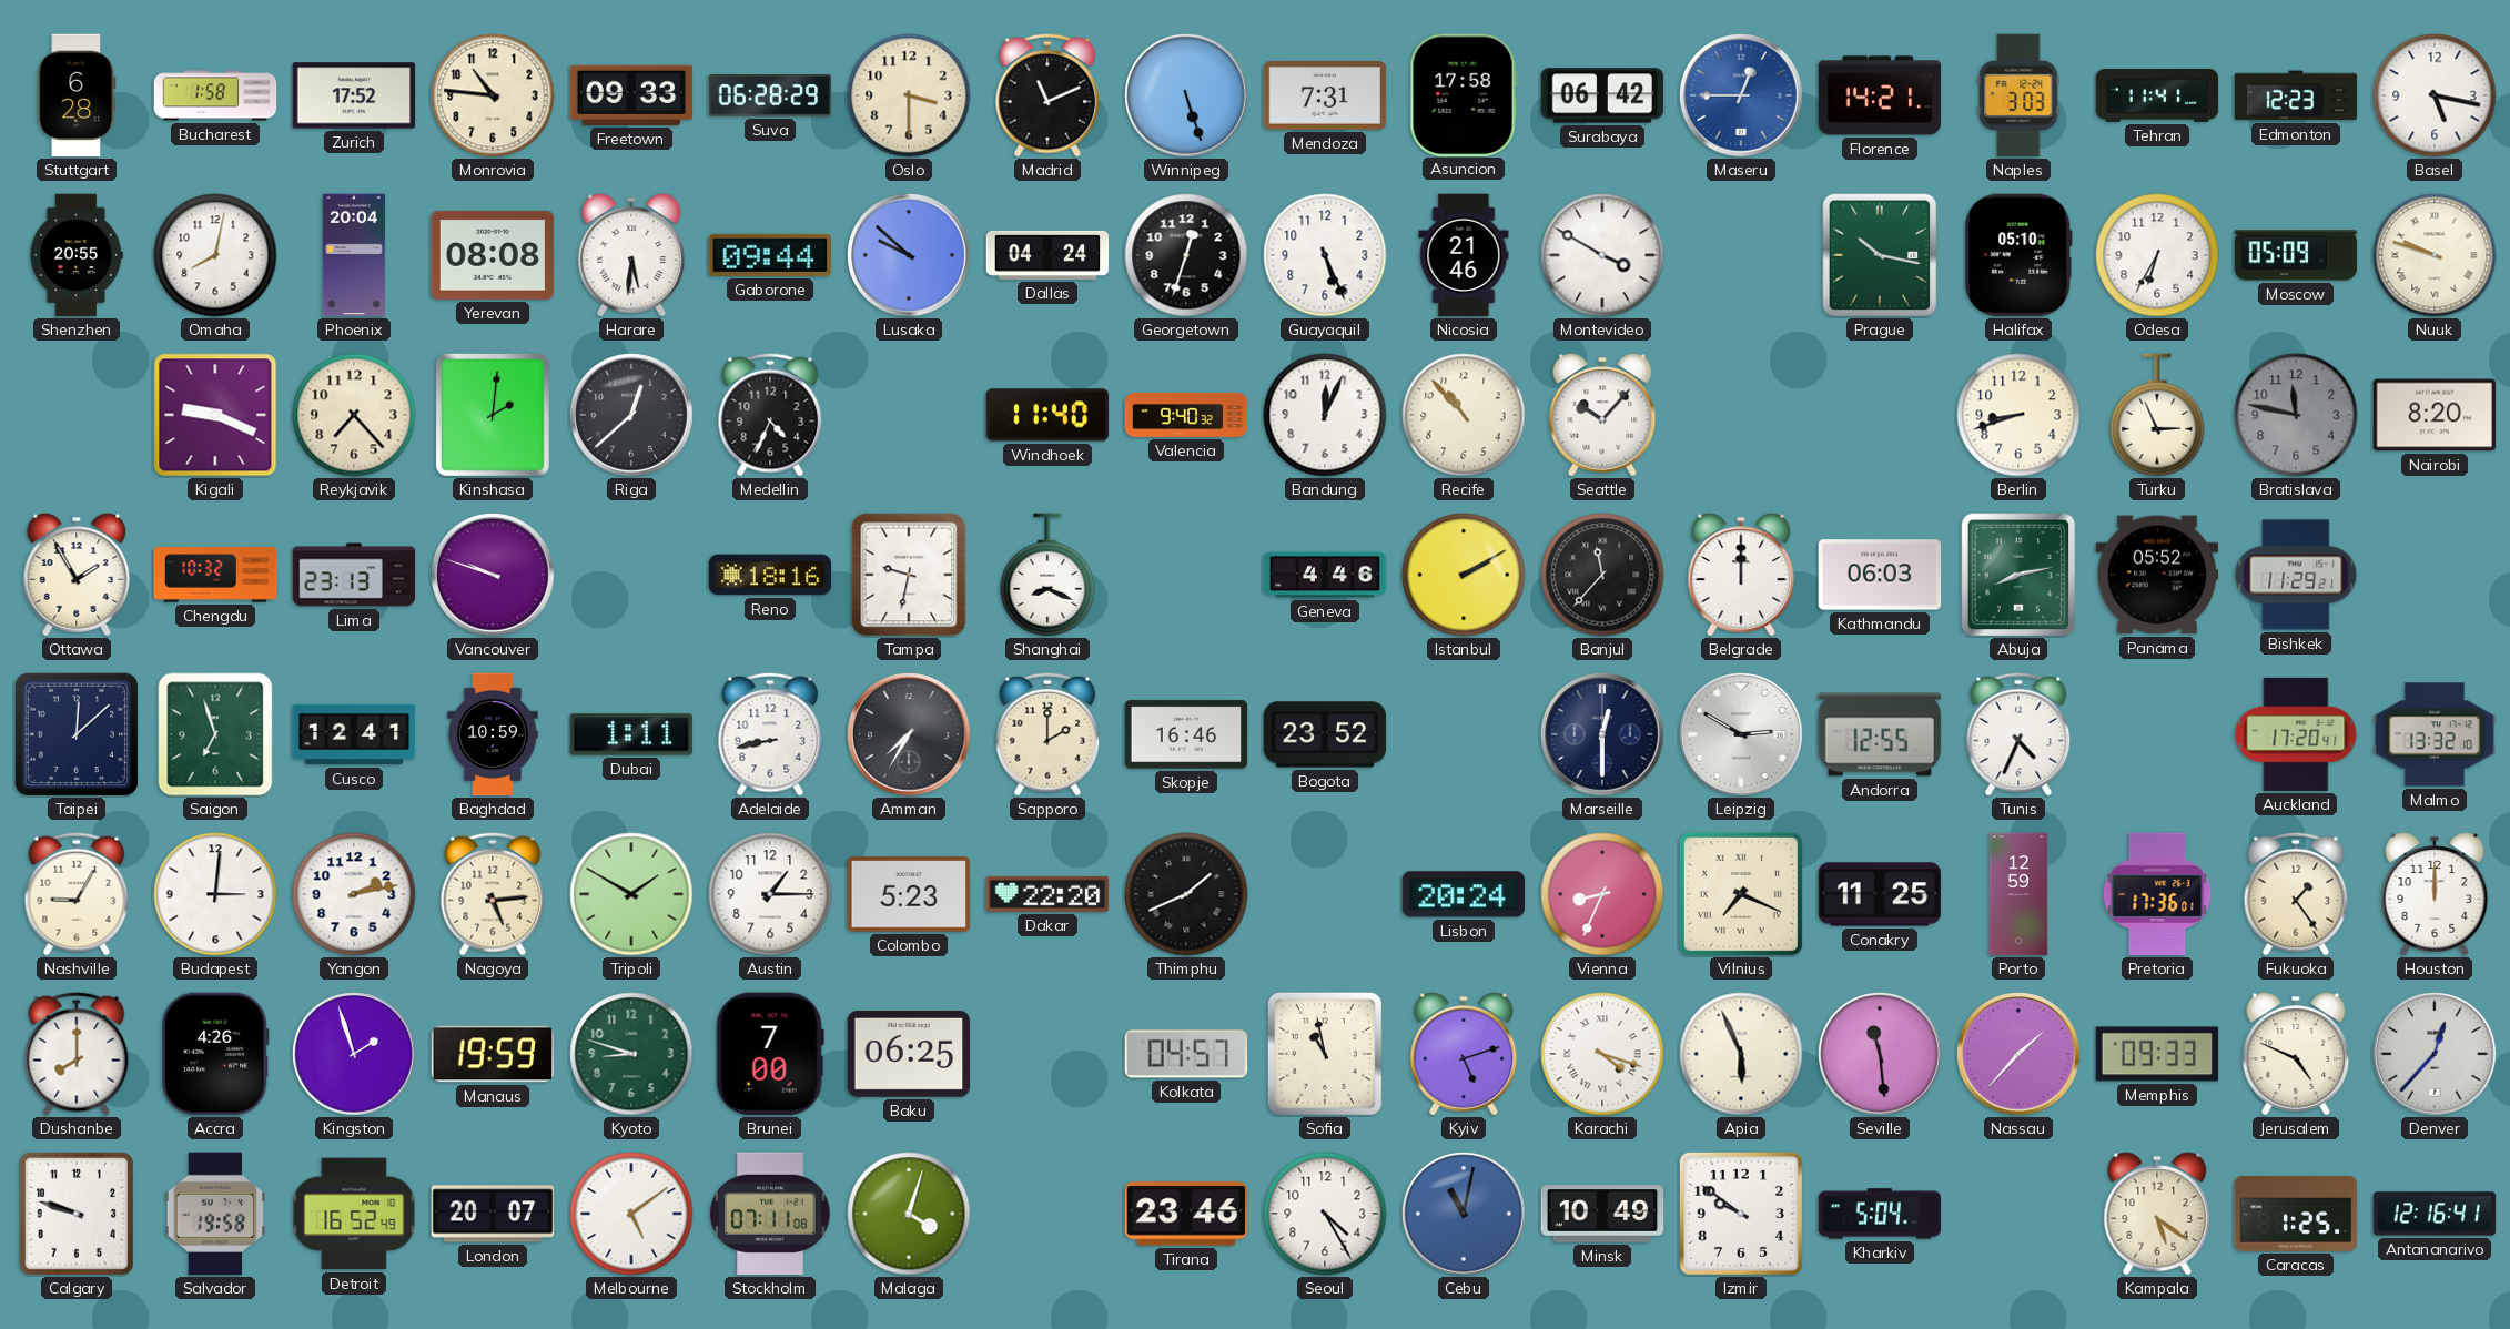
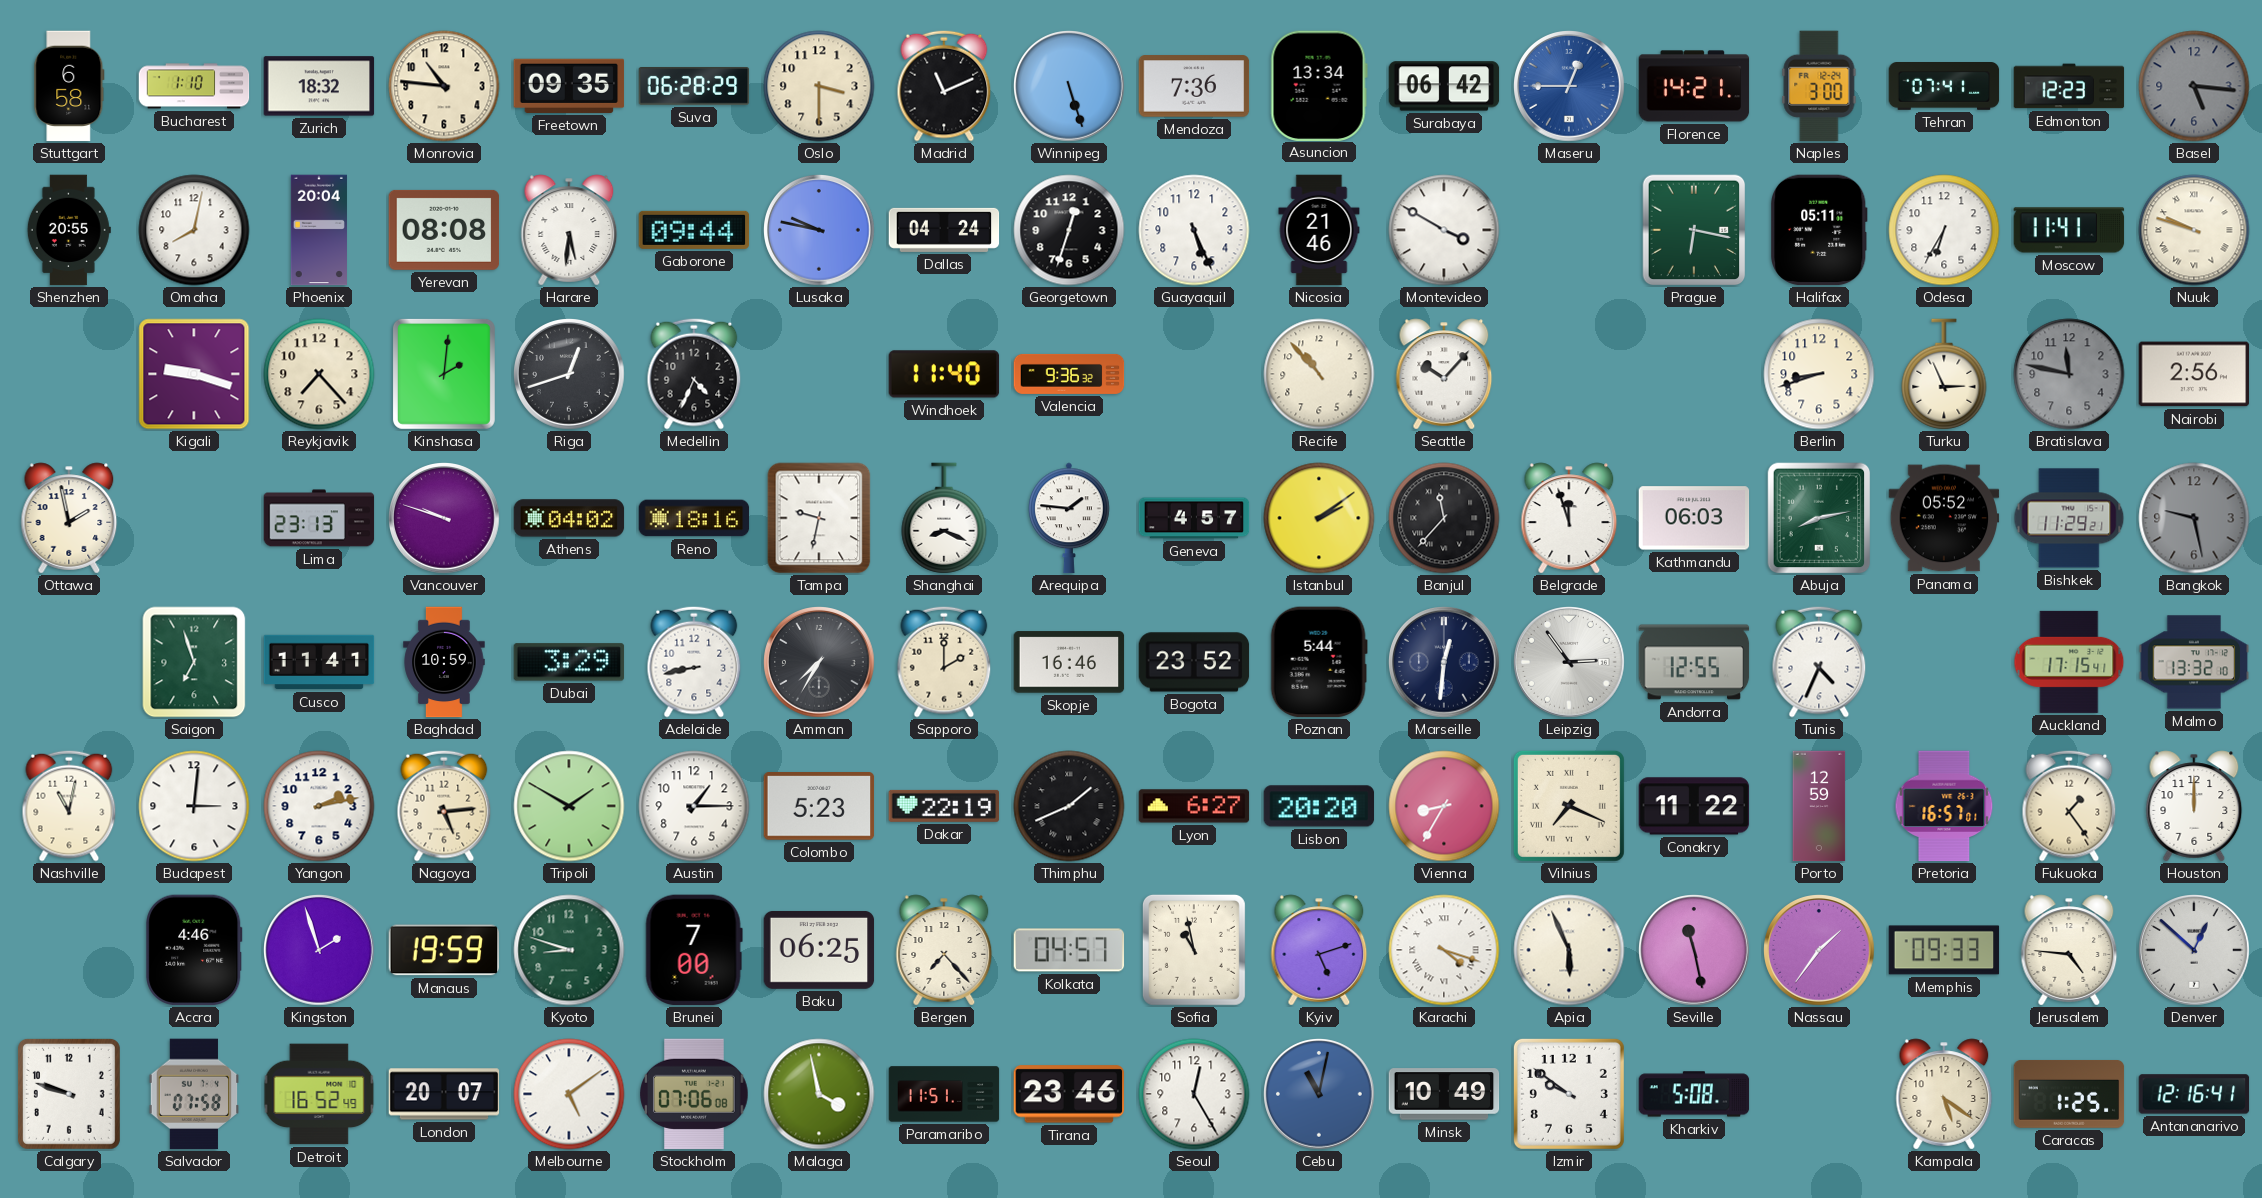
Stuttgart: 6:28 -> 6:58 (69, 86)
Bucharest: 1:58 -> 1:10 (194, 86)
Zurich: 17:52 -> 18:32 (319, 86)
Freetown: 09:33 -> 09:35 (569, 86)
Mendoza: 7:31 -> 7:36 (1194, 86)
Asuncion: 17:58 -> 13:34 (1319, 85)
Naples: 3:03 -> 3:00 (1819, 86)
Tehran: 11:41 -> 07:41 (1944, 87)
Basel: 5:17 -> 5:16 (2194, 86)
Basel dial: white -> grey (2194, 86)
Lusaka: 9:52 -> 9:47 (819, 230)
Prague: 10:17 -> 6:17 (1694, 230)
Halifax: 05:10 -> 05:11 (1820, 230)
Moscow: 05:09 -> 11:41 (2069, 230)
Kigali: 9:19 -> 9:18 (194, 374)
Riga: 12:38 -> 12:42 (569, 374)
Valencia: 9:40 -> 9:36 (1069, 374)
Bandung: 12:04 -> none (1325, 415)
Nairobi: 8:20 -> 2:56 (2194, 374)
Ottawa: 1:55 -> 1:58 (69, 518)
Chengdu: 10:32 -> none (215, 575)
Athens: none -> 04:02 (569, 518)
Arequipa: none -> 1:46 (1069, 518)
Geneva: 4:46 -> 4:57 (1194, 518)
Istanbul: 2:10 -> 2:09 (1319, 518)
Belgrade: 12:00 -> 11:57 (1569, 518)
Bangkok: none -> 9:28 (2194, 518)
Taipei: 12:08 -> none (75, 733)
Cusco: 12:41 -> 11:41 (319, 662)
Dubai: 1:11 -> 3:29 (569, 662)
Poznan: none -> 5:44 (1319, 662)
Marseille: 12:30 -> 12:31 (1444, 662)
Leipzig: 2:50 -> 2:54 (1569, 662)
Auckland: 17:20 -> 17:15 (2069, 662)
Nashville: 9:05 -> 11:02 (69, 806)
Dakar: 22:20 -> 22:19 (944, 806)
Lyon: none -> 6:27 (1194, 806)
Lisbon: 20:24 -> 20:20 (1319, 806)
Vienna: 8:34 -> 8:35 (1444, 806)
Conakry: 11:25 -> 11:22 (1694, 806)
Pretoria: 17:36 -> 16:57 (1944, 806)
Dushanbe: 8:00 -> none (77, 1054)
Accra: 4:26 -> 4:46 (194, 950)
Bergen: none -> 7:23 (944, 950)
Seville: 11:29 -> 11:28 (1694, 950)
Nassau: 1:37 -> 1:36 (1819, 950)
Jerusalem: 4:49 -> 4:46 (2069, 950)
Denver: 12:37 -> 12:52 (2194, 950)
Salvador: 19:58 -> 07:58 (194, 1094)
Stockholm: 07:11 -> 07:06 (694, 1094)
Malaga: 4:03 -> 3:58 (819, 1094)
Paramaribo: none -> 11:51 (944, 1094)
Seoul: 4:25 -> 12:25 (1194, 1094)
Kharkiv: 5:04 -> 5:08 (1694, 1094)
